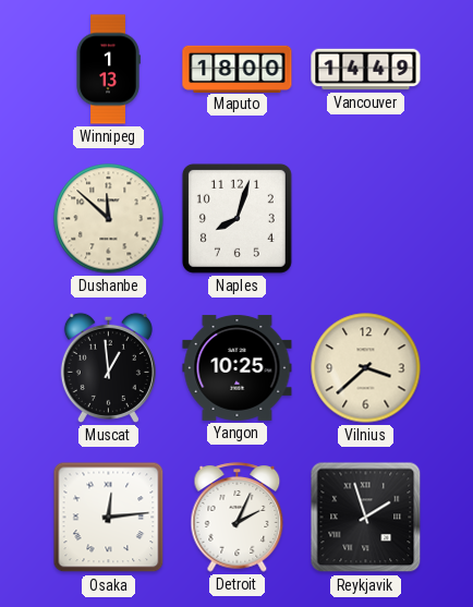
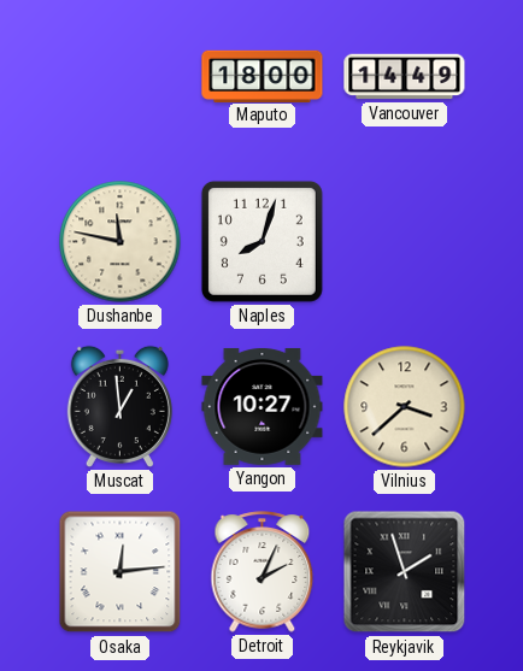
Winnipeg: 1:13 -> none (108, 70)
Dushanbe: 11:52 -> 11:47 (121, 242)
Yangon: 10:25 -> 10:27 (263, 406)
